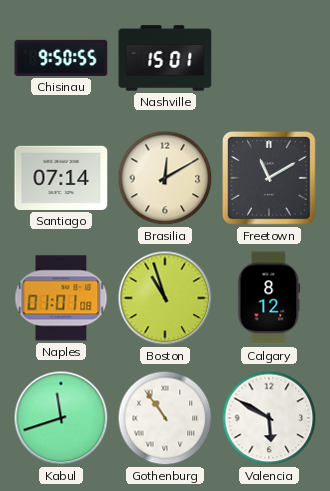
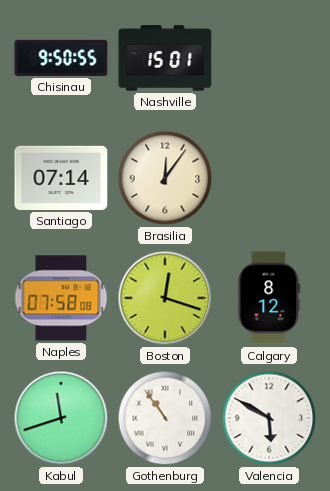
Brasilia: 12:10 -> 12:06 (165, 178)
Freetown: 11:10 -> none (270, 179)
Naples: 01:01 -> 07:58 (61, 298)
Boston: 10:57 -> 12:18 (165, 298)
